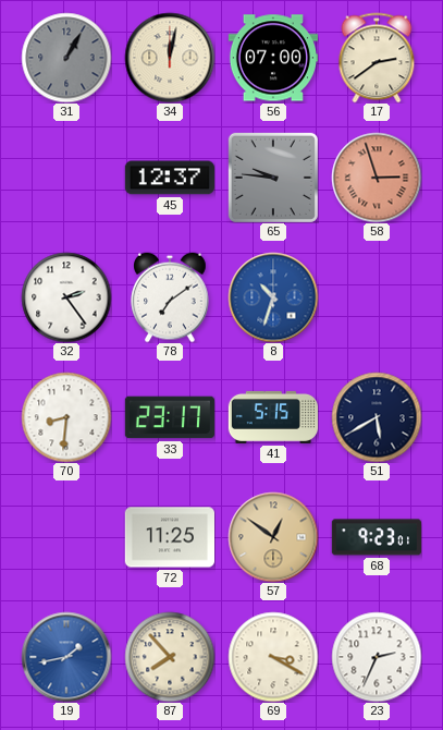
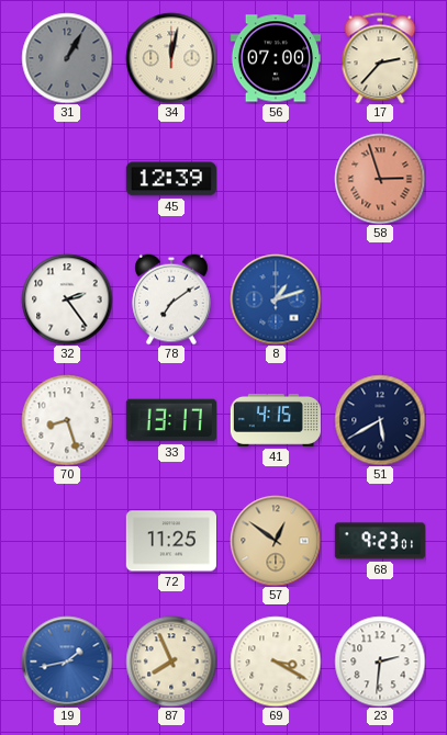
17: 2:39 -> 2:37 (380, 58)
45: 12:37 -> 12:39 (171, 179)
65: 9:46 -> none (273, 178)
8: 10:33 -> 1:12 (276, 299)
70: 8:31 -> 8:27 (67, 420)
33: 23:17 -> 13:17 (171, 420)
41: 5:15 -> 4:15 (275, 420)
87: 7:53 -> 7:56 (171, 661)
23: 2:34 -> 2:31 (380, 661)
